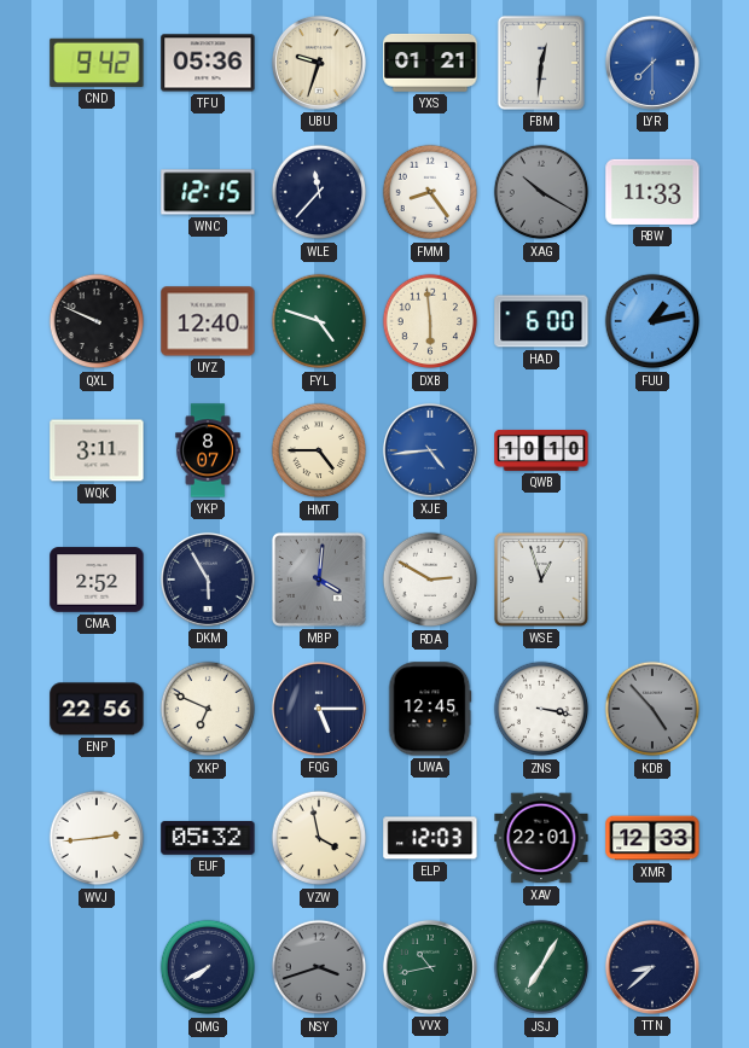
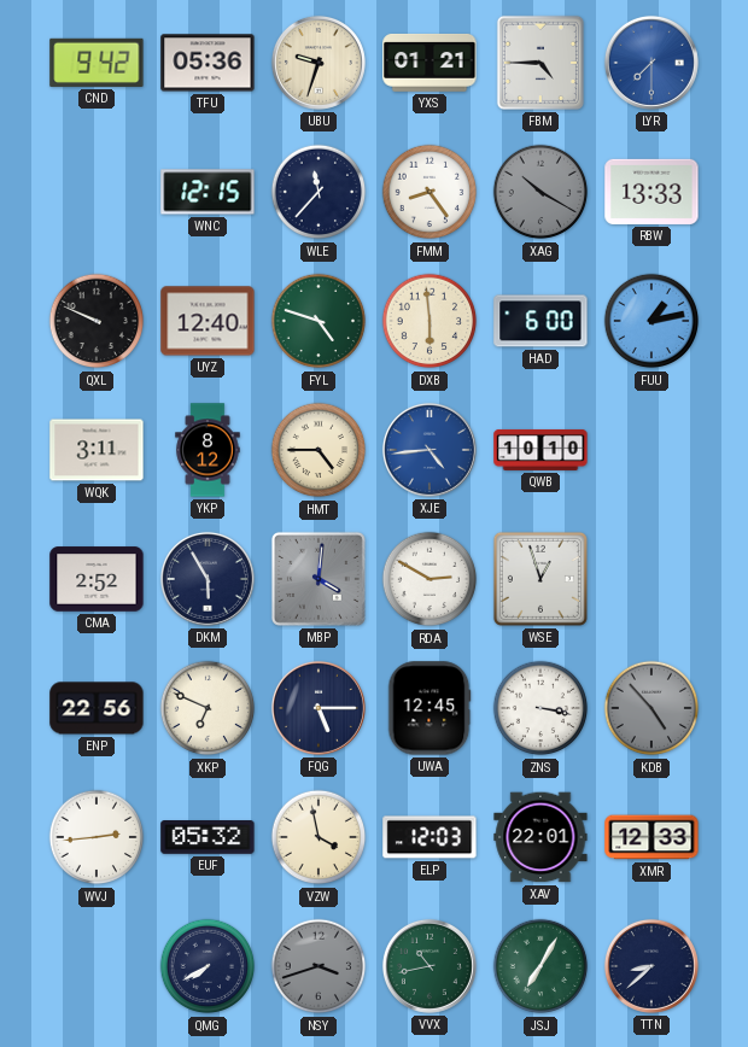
FBM: 12:31 -> 4:45 (540, 63)
RBW: 11:33 -> 13:33 (651, 192)
YKP: 8:07 -> 8:12 (208, 450)
